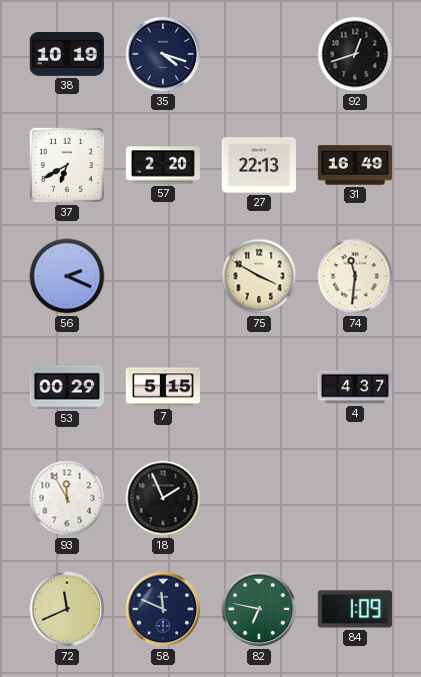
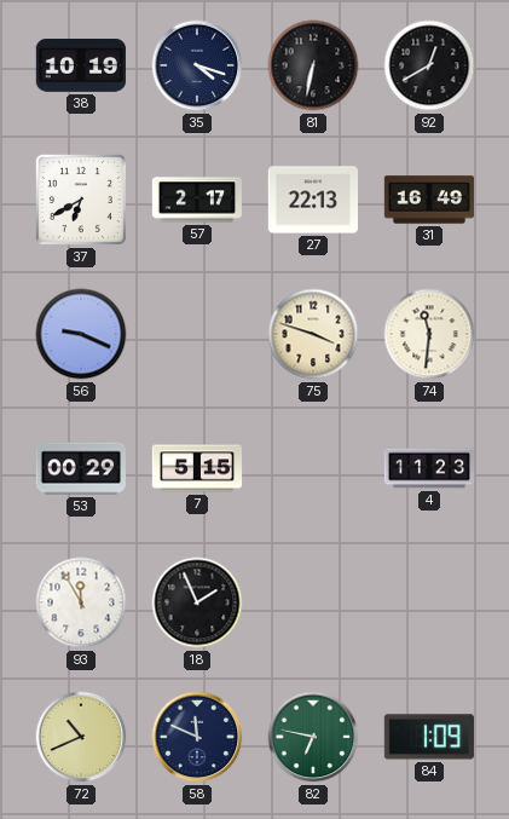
81: none -> 6:32 (313, 65)
92: 12:42 -> 12:40 (429, 65)
57: 2:20 -> 2:17 (197, 200)
56: 2:19 -> 9:19 (81, 334)
75: 3:50 -> 3:48 (313, 334)
4: 4:37 -> 11:23 (428, 468)
72: 11:41 -> 10:41 (81, 737)
